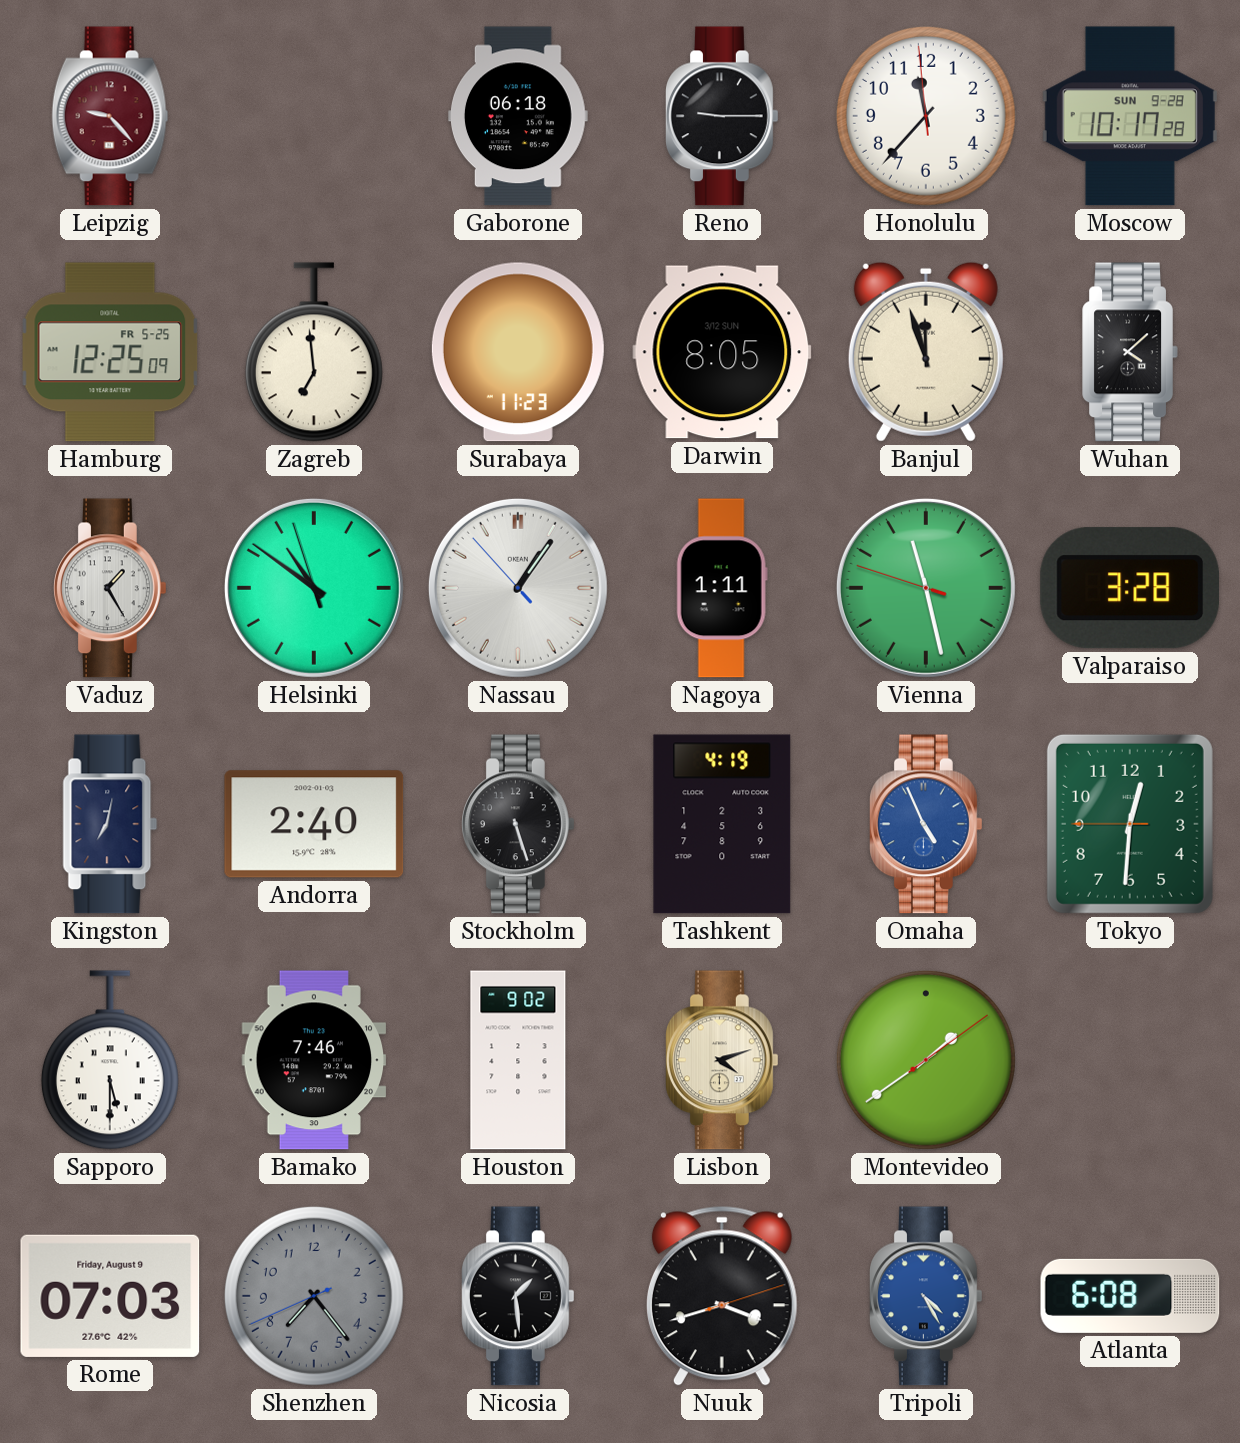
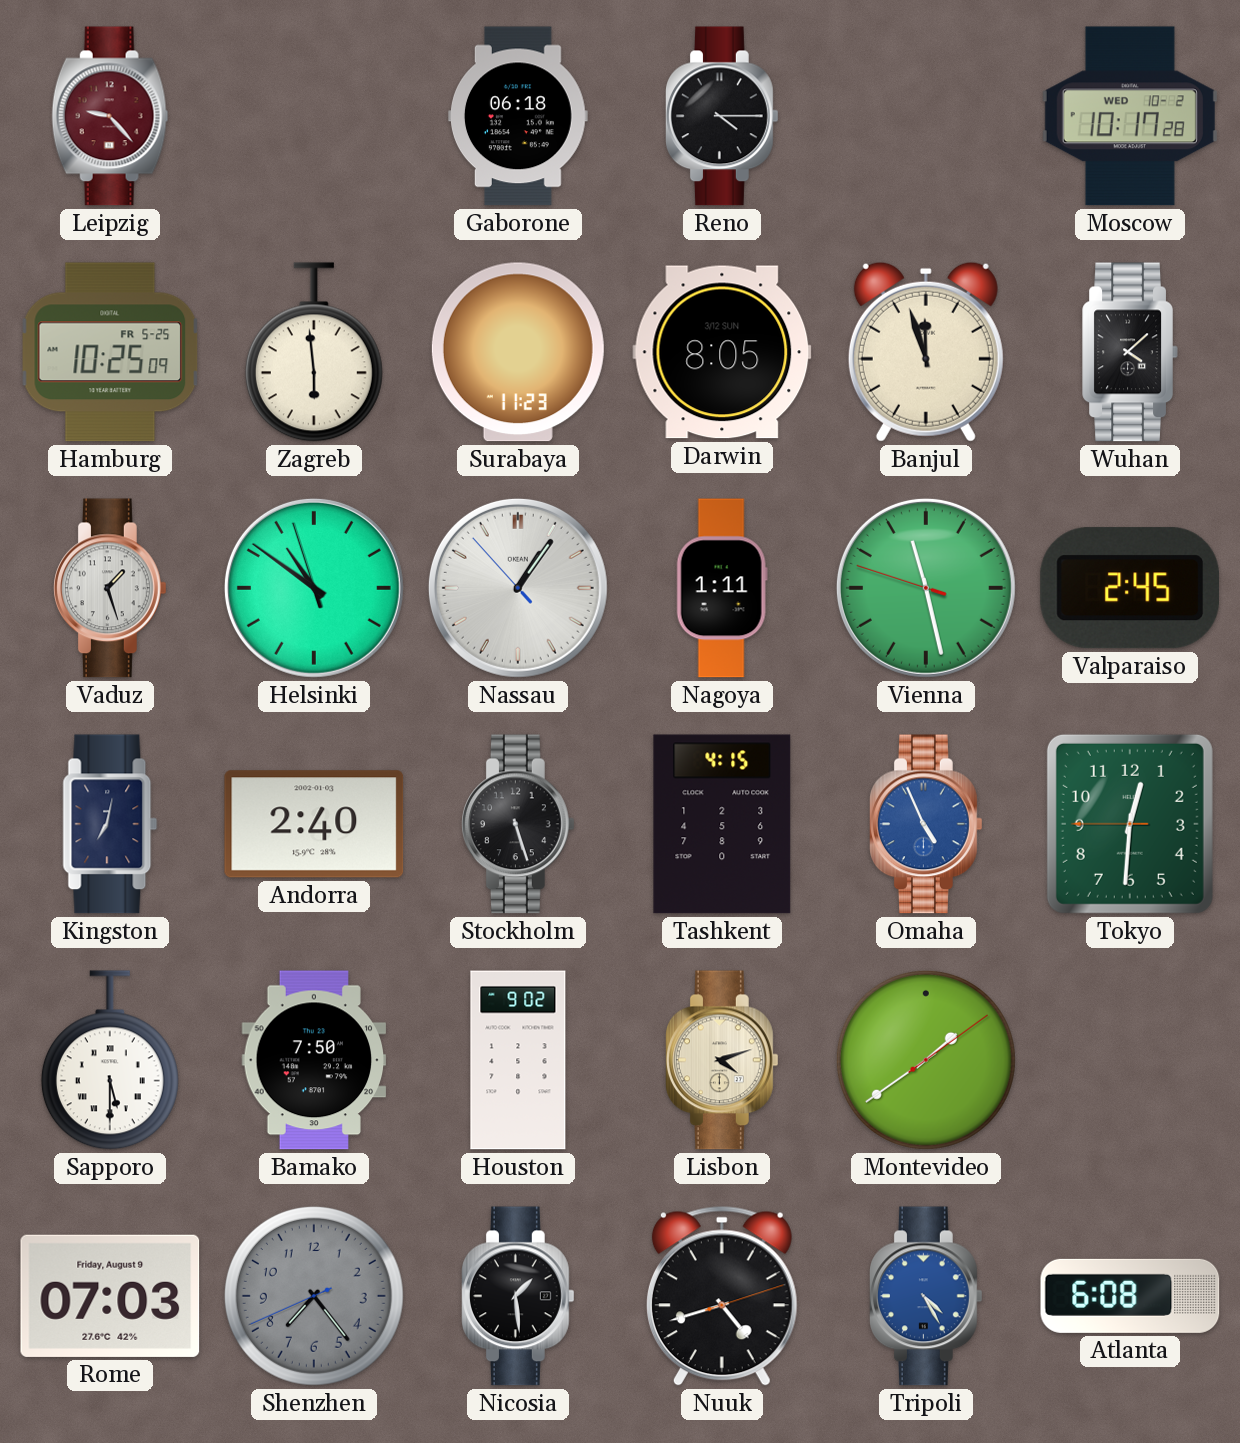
Reno: 9:15 -> 4:15 (723, 116)
Honolulu: 11:36 -> none (926, 116)
Moscow date: SUN 9-28 -> WED 10-2 (1130, 116)
Hamburg: 12:25 -> 10:25 (110, 352)
Zagreb: 6:59 -> 5:59 (314, 352)
Vaduz: 1:25 -> 1:27 (111, 588)
Valparaiso: 3:28 -> 2:45 (1130, 588)
Tashkent: 4:19 -> 4:15 (722, 824)
Bamako: 7:46 -> 7:50 (314, 1060)
Nuuk: 3:42 -> 4:42 (722, 1296)
